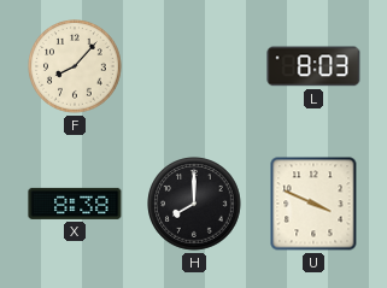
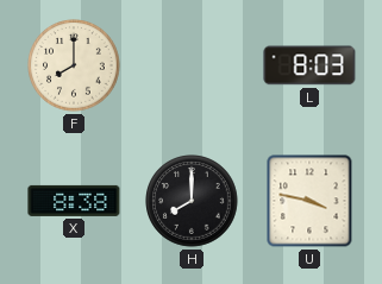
F: 8:07 -> 8:00 (74, 65)
U: 3:49 -> 3:47 (309, 201)
